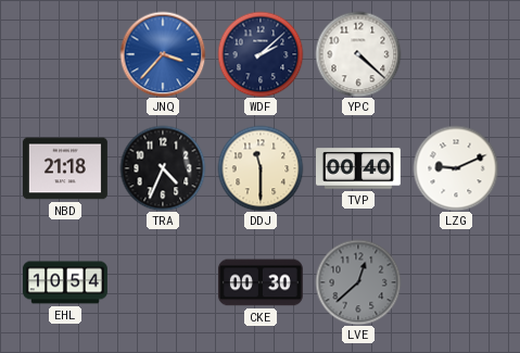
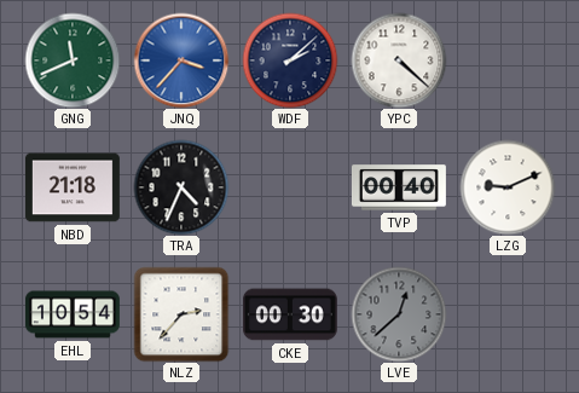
GNG: none -> 11:41 (73, 60)
DDJ: 11:30 -> none (261, 168)
NLZ: none -> 2:37 (181, 314)
